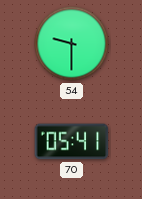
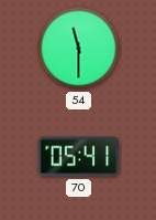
54: 9:30 -> 11:30 (79, 49)
